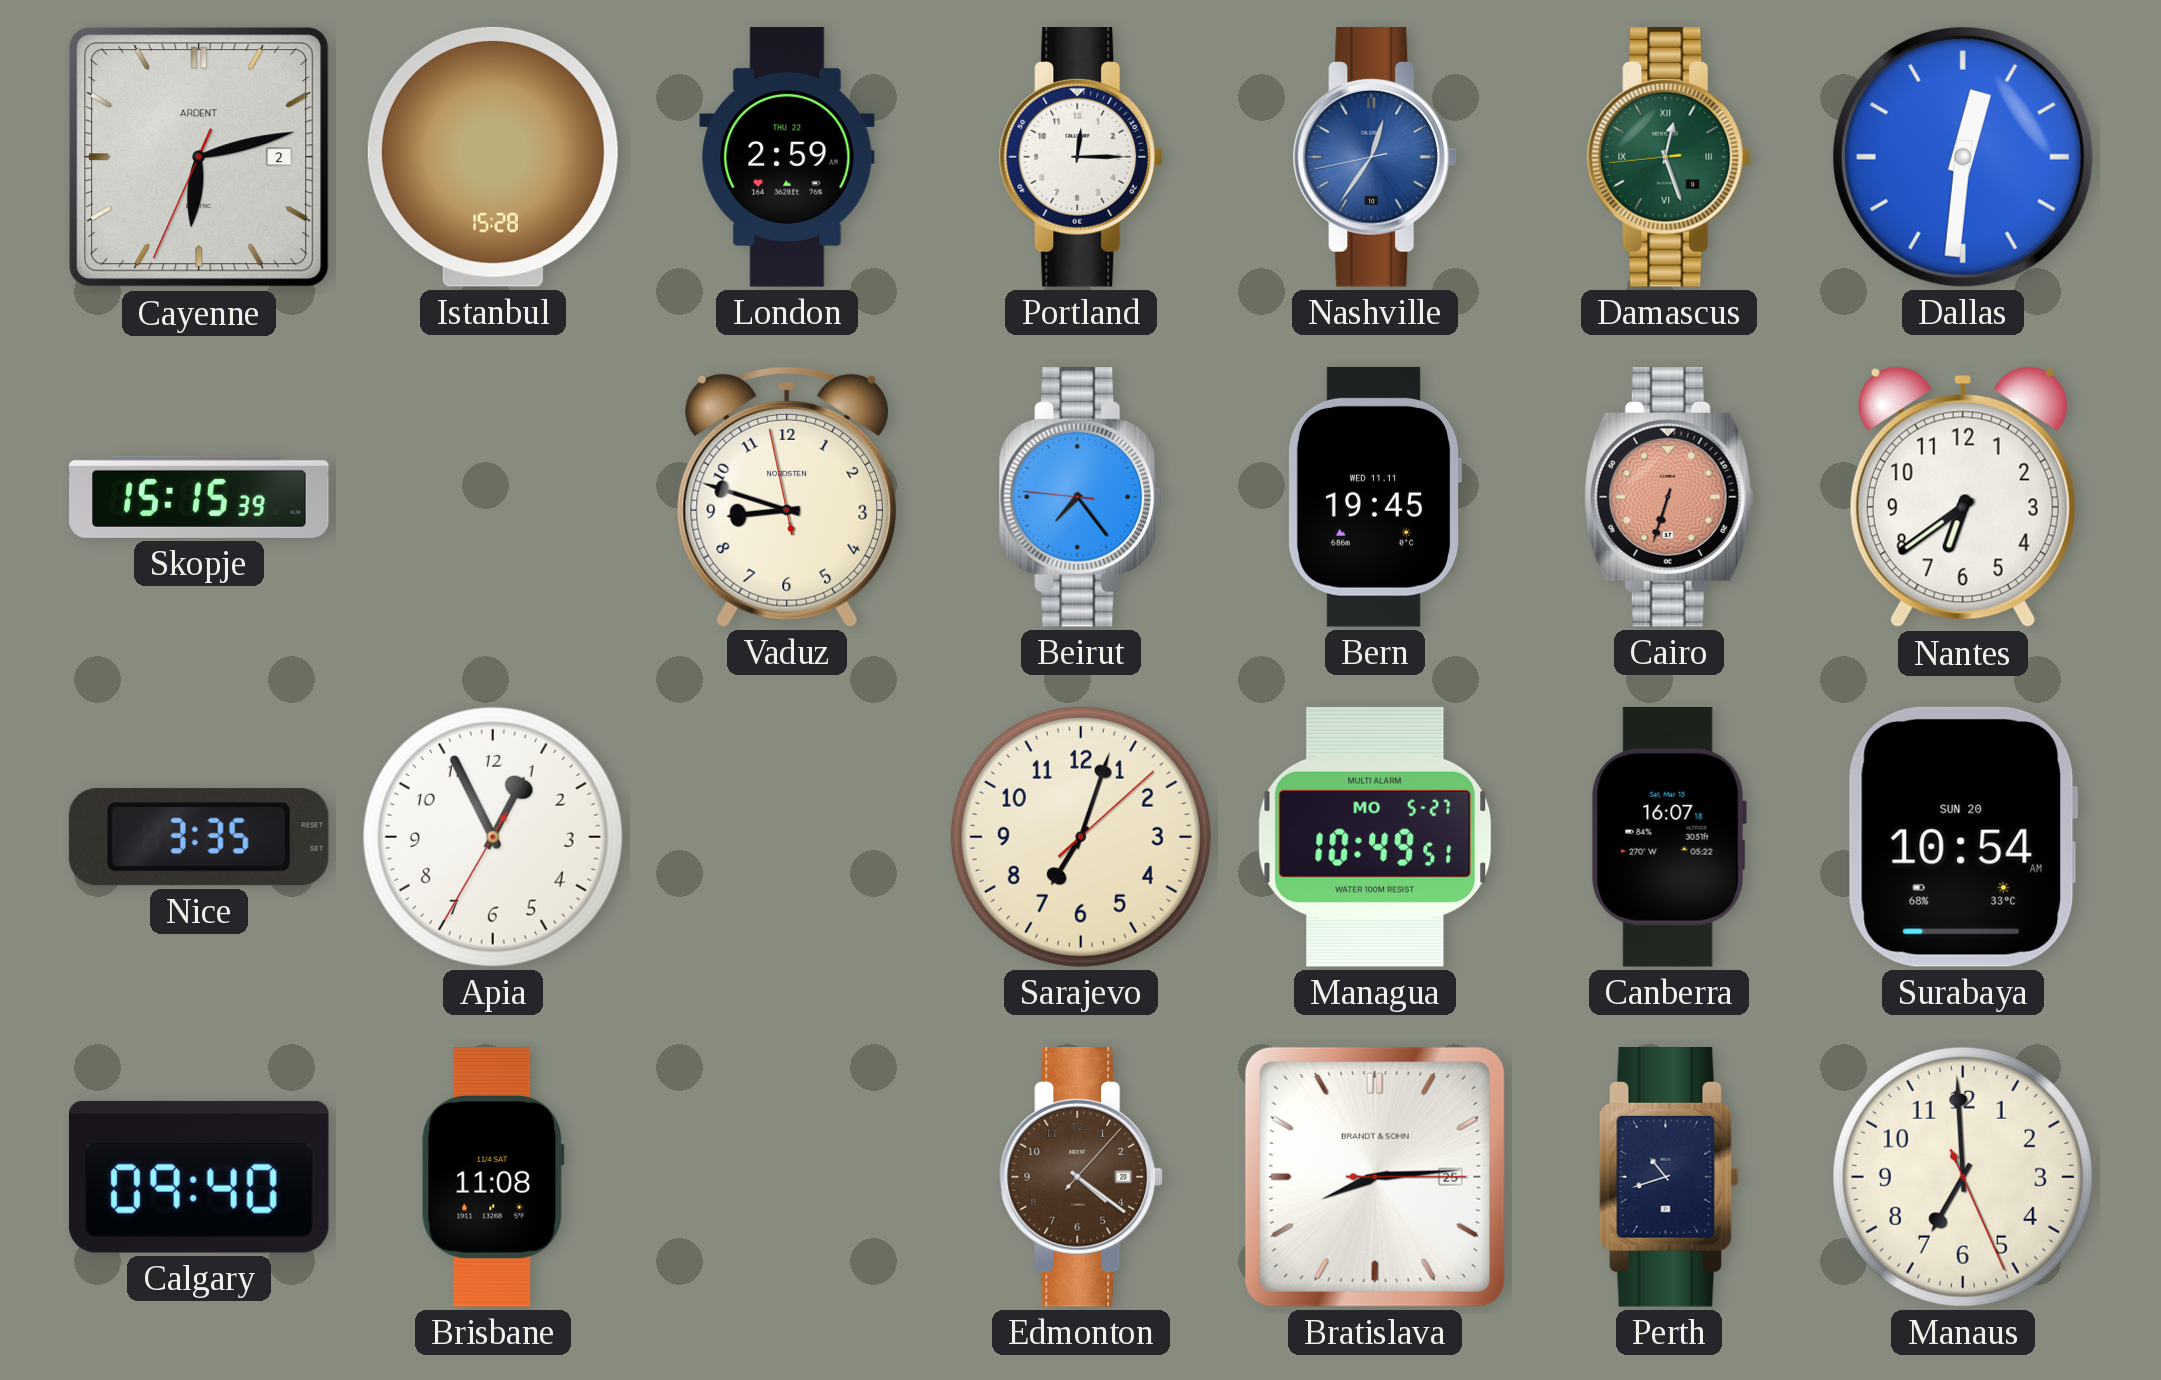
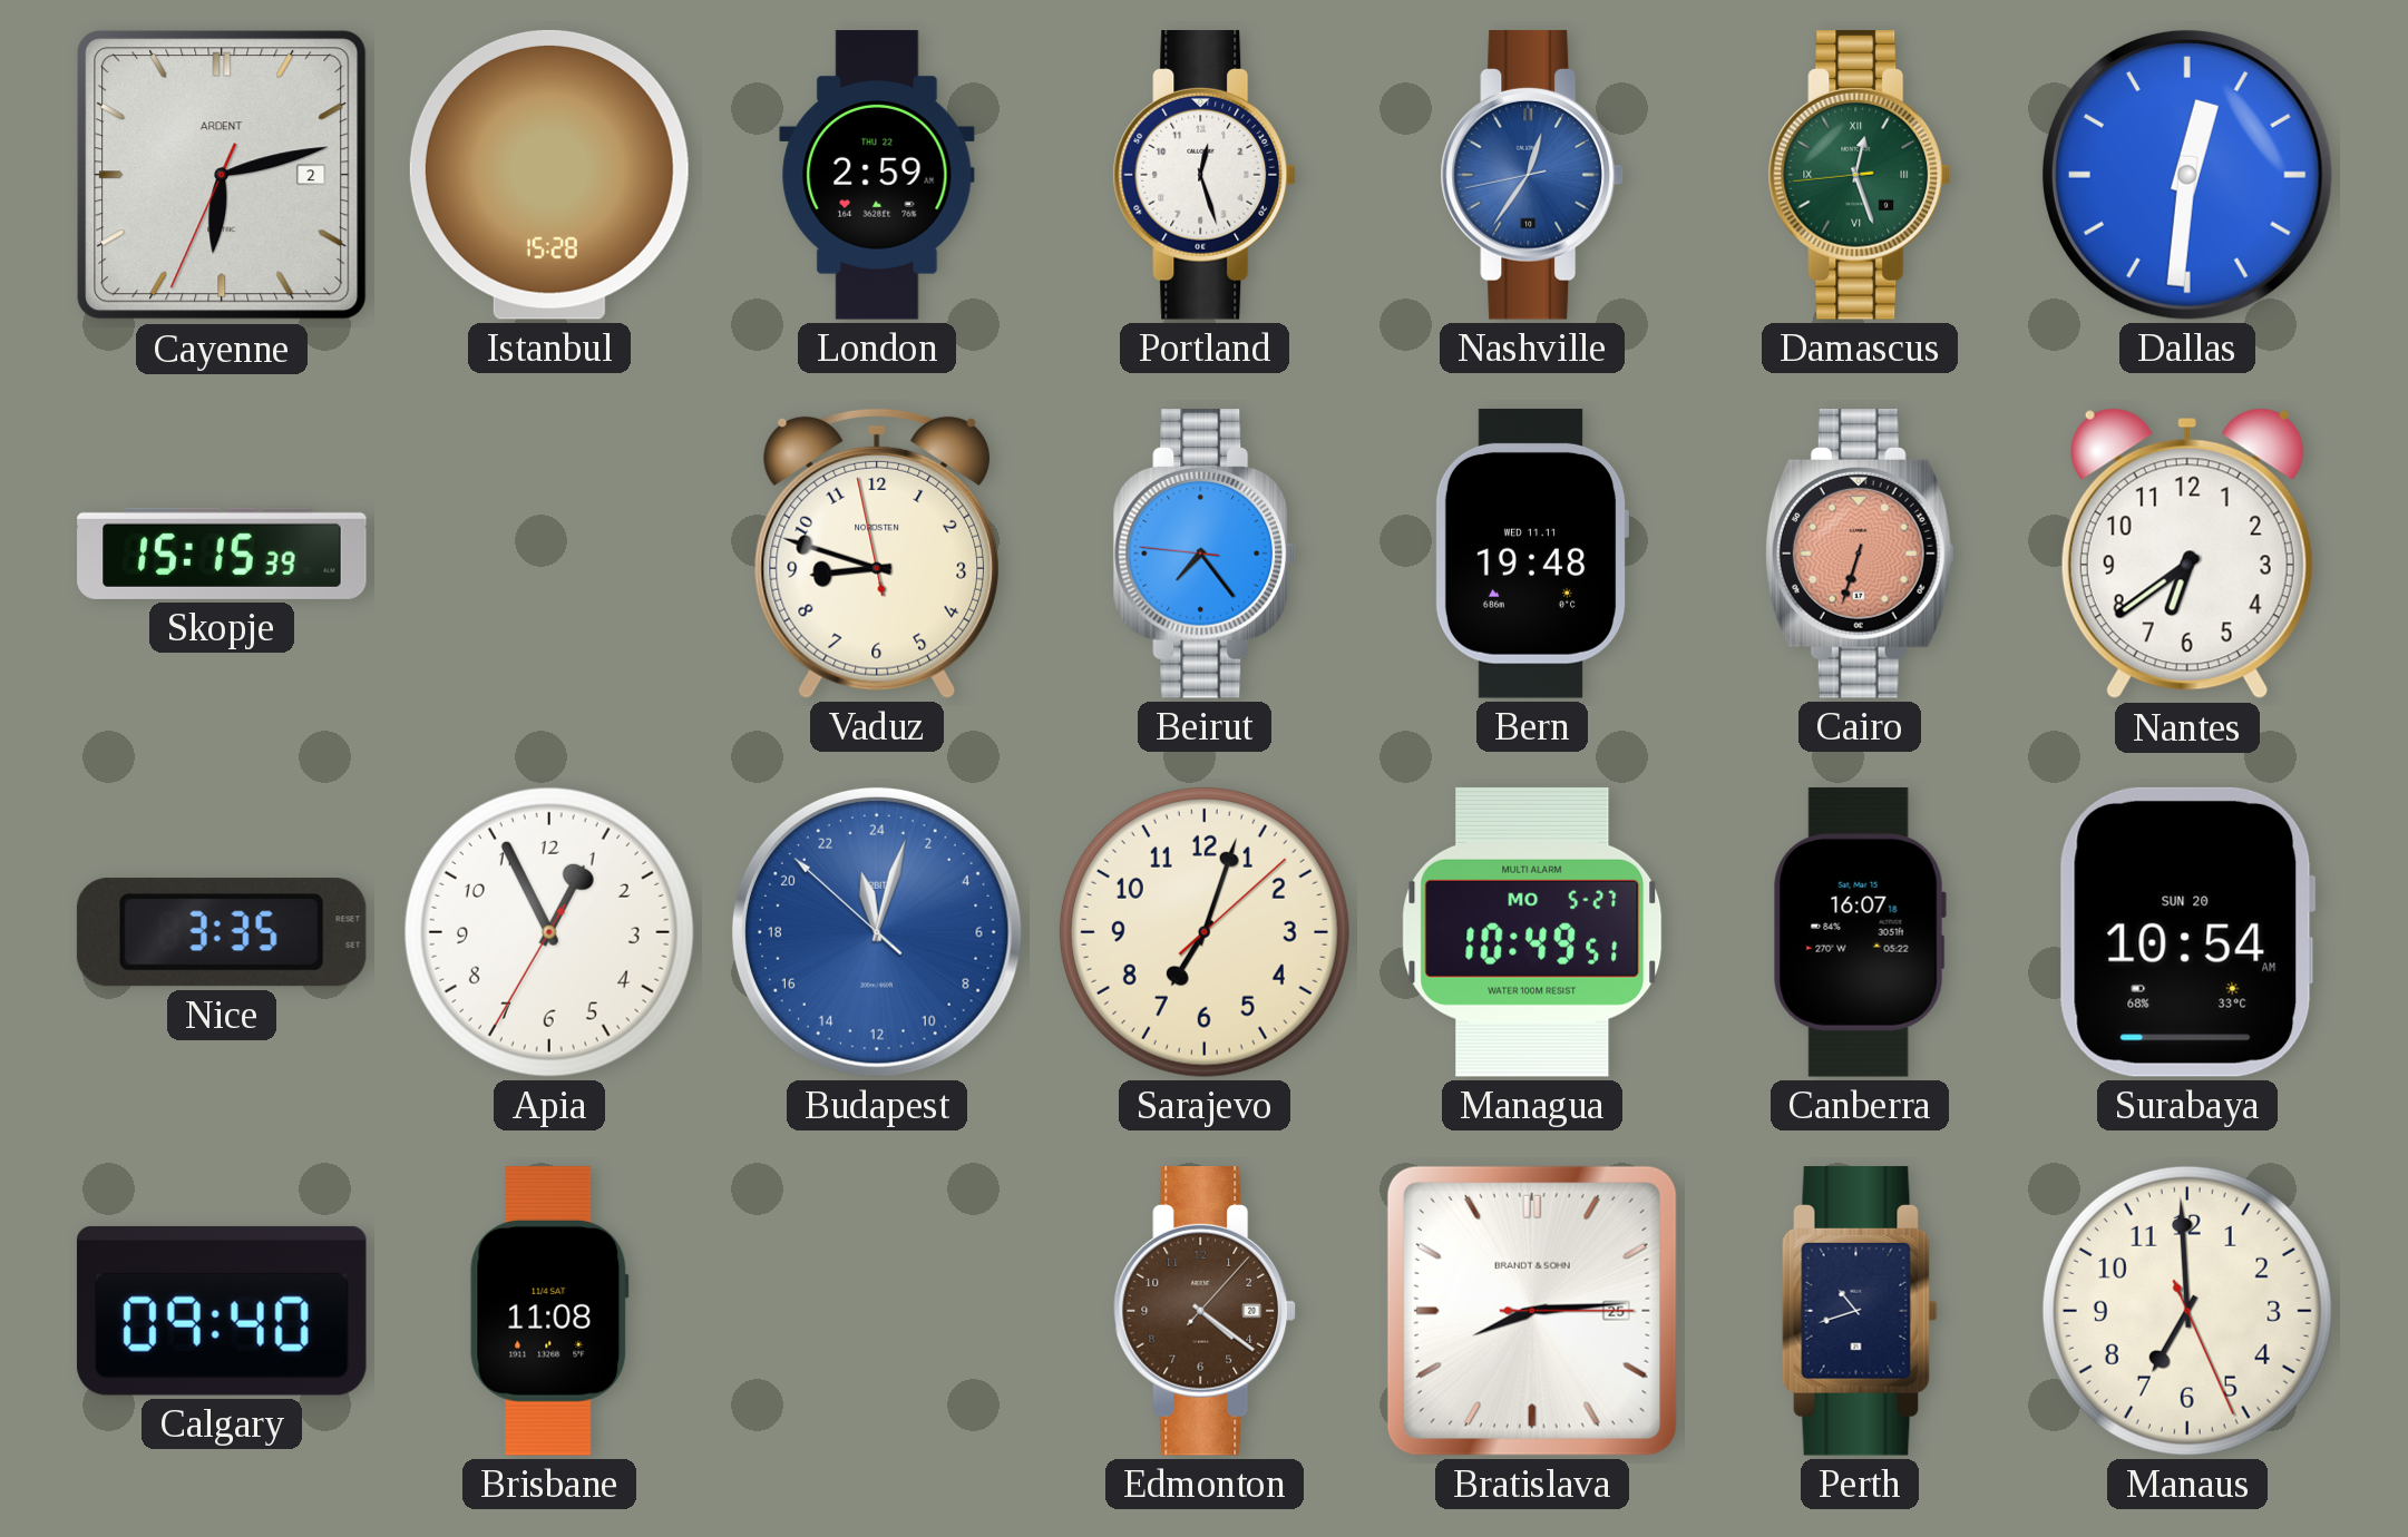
Portland: 12:15 -> 12:27 (1205, 176)
Bern: 19:45 -> 19:48 (1532, 554)
Budapest: none -> 23:02 (877, 932)
